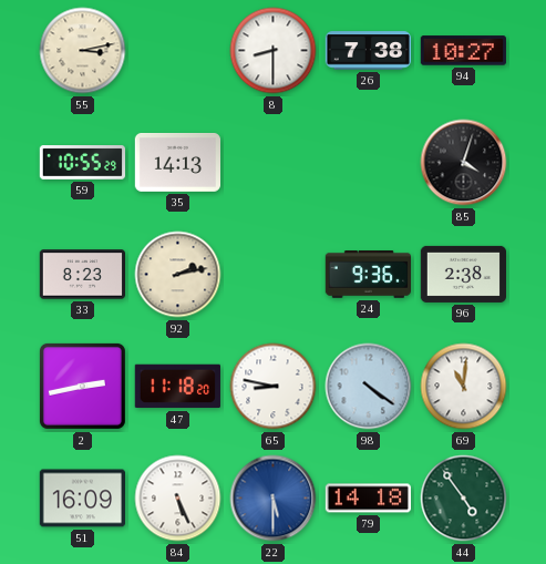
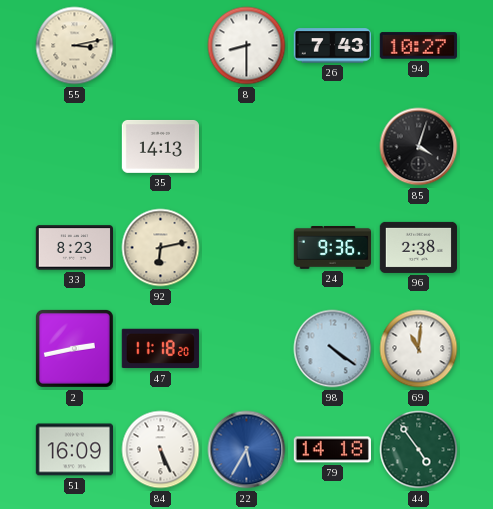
26: 7:38 -> 7:43 (332, 46)
59: 10:55 -> none (82, 163)
92: 2:13 -> 6:13 (161, 248)
65: 8:47 -> none (274, 387)
22: 5:30 -> 5:35 (247, 450)
